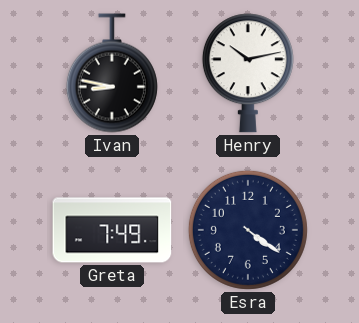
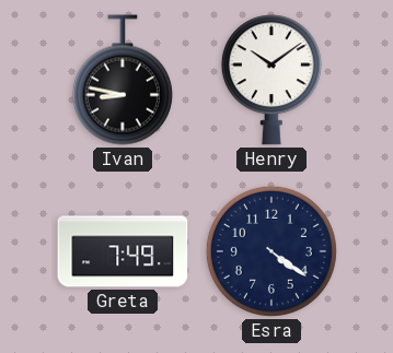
Henry: 10:13 -> 10:09 (271, 80)
